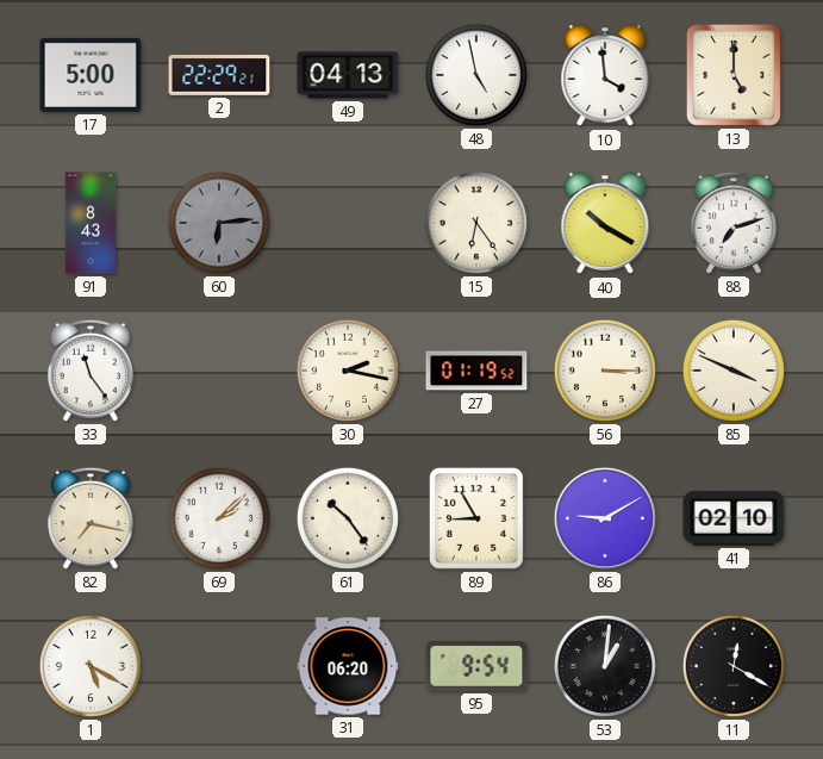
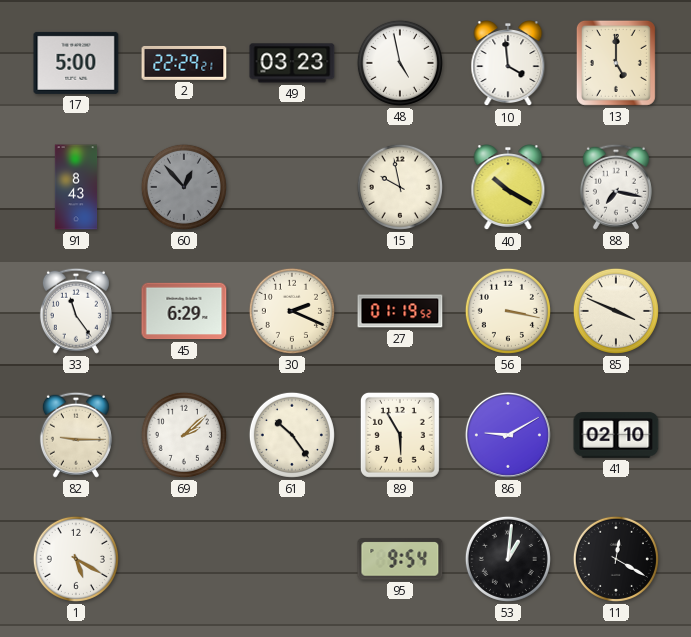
49: 04:13 -> 03:23 (292, 63)
60: 6:14 -> 12:53 (184, 187)
15: 6:24 -> 9:58 (400, 187)
88: 7:12 -> 7:17 (616, 187)
45: none -> 6:29 (184, 311)
30: 2:17 -> 2:19 (292, 311)
56: 3:15 -> 3:17 (508, 311)
82: 7:17 -> 9:15 (76, 435)
89: 8:55 -> 5:55 (400, 435)
31: 06:20 -> none (348, 666)
